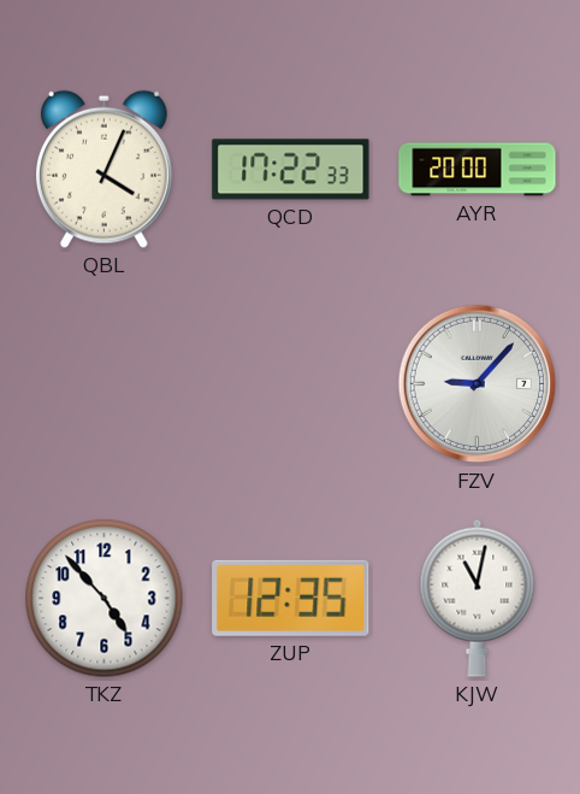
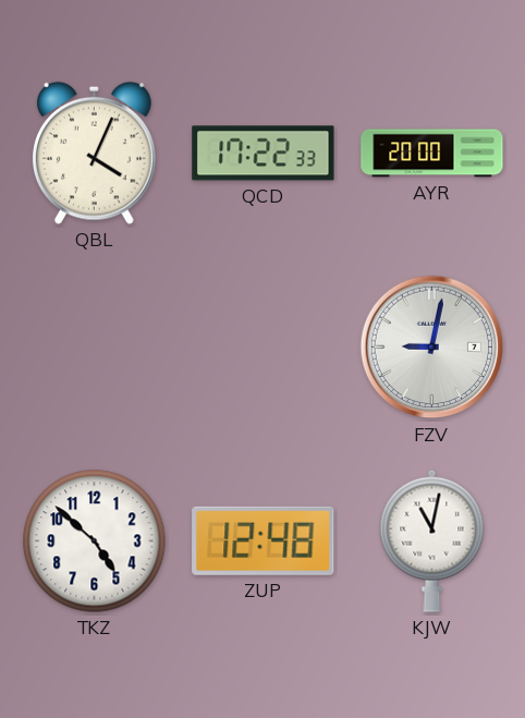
FZV: 9:07 -> 9:02 (432, 348)
TKZ: 4:53 -> 4:52 (95, 541)
ZUP: 12:35 -> 12:48 (264, 540)
